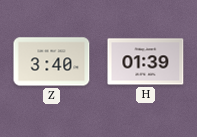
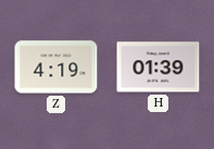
Z: 3:40 -> 4:19 (56, 67)
